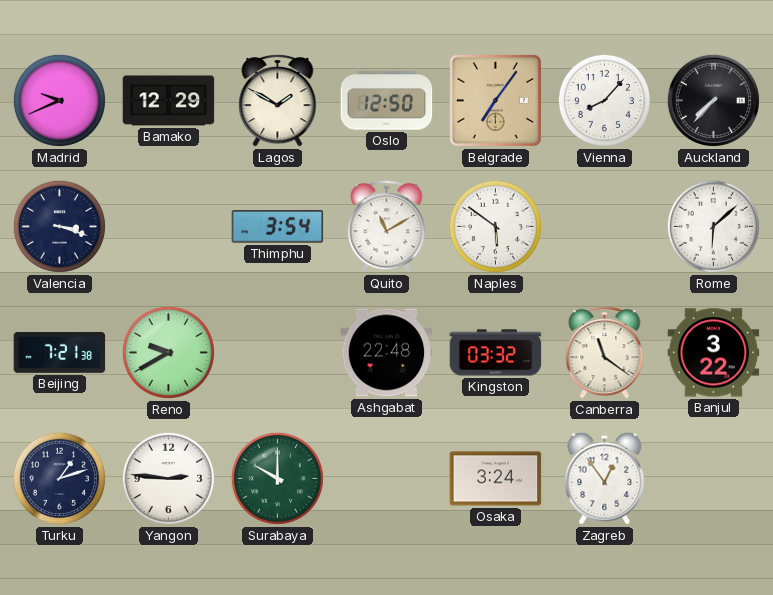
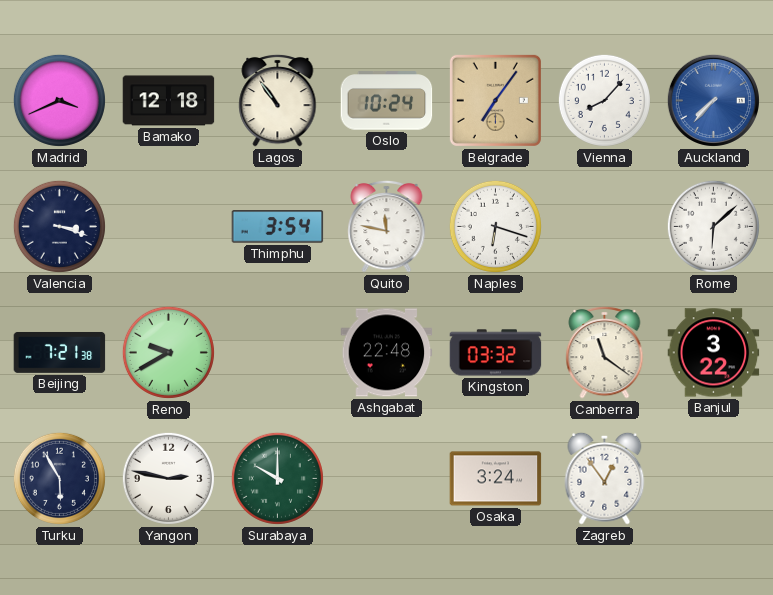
Madrid: 9:41 -> 3:41 (59, 100)
Bamako: 12:29 -> 12:18 (169, 101)
Lagos: 1:50 -> 10:54 (278, 100)
Oslo: 12:50 -> 10:24 (387, 101)
Auckland dial: black -> blue (713, 100)
Quito: 11:10 -> 11:47 (387, 226)
Naples: 5:51 -> 6:18 (495, 226)
Turku: 1:12 -> 5:55 (59, 478)
Yangon: 2:46 -> 2:47 (168, 478)
